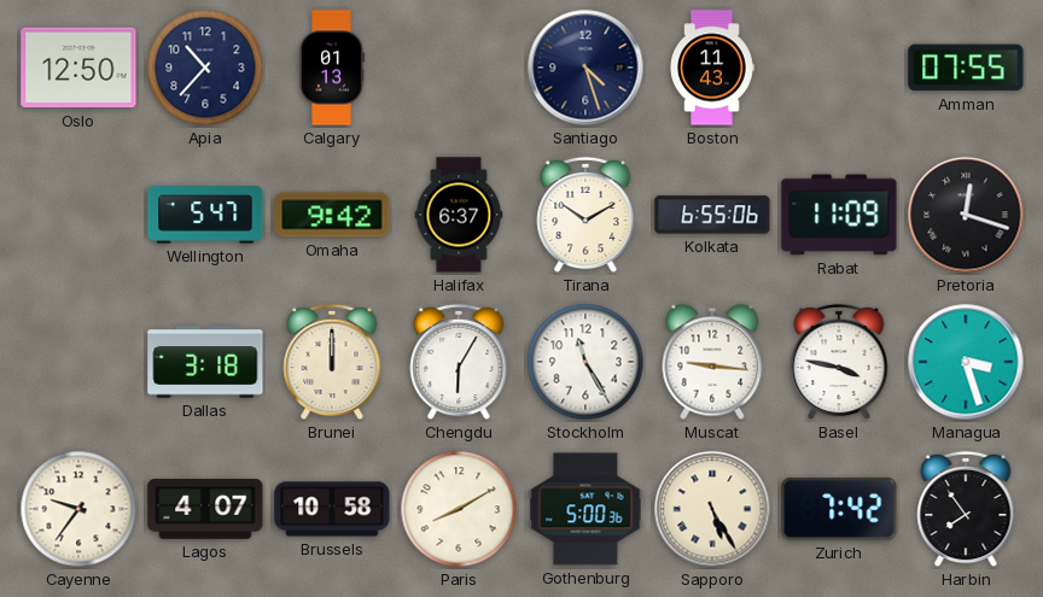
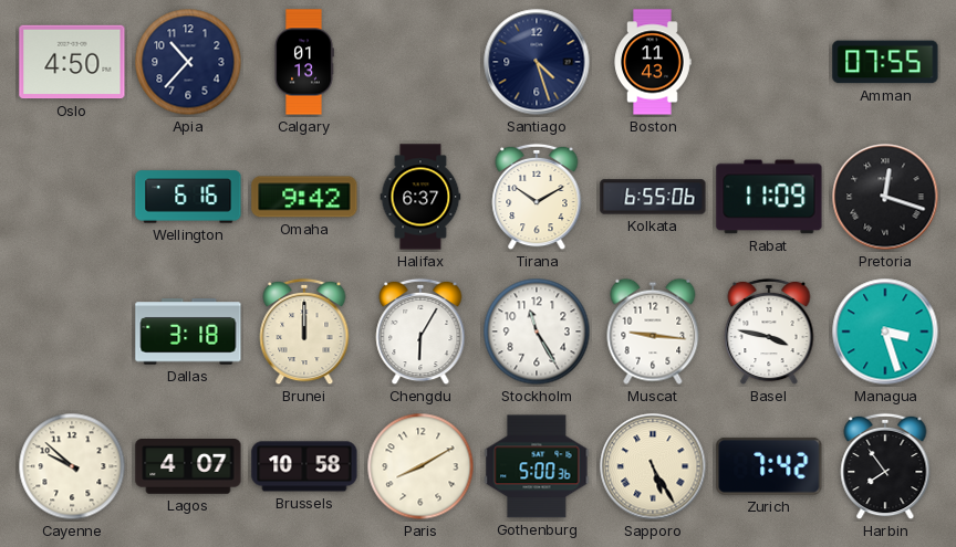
Oslo: 12:50 -> 4:50 (72, 62)
Wellington: 5:47 -> 6:16 (188, 197)
Cayenne: 9:36 -> 9:52 (72, 466)
